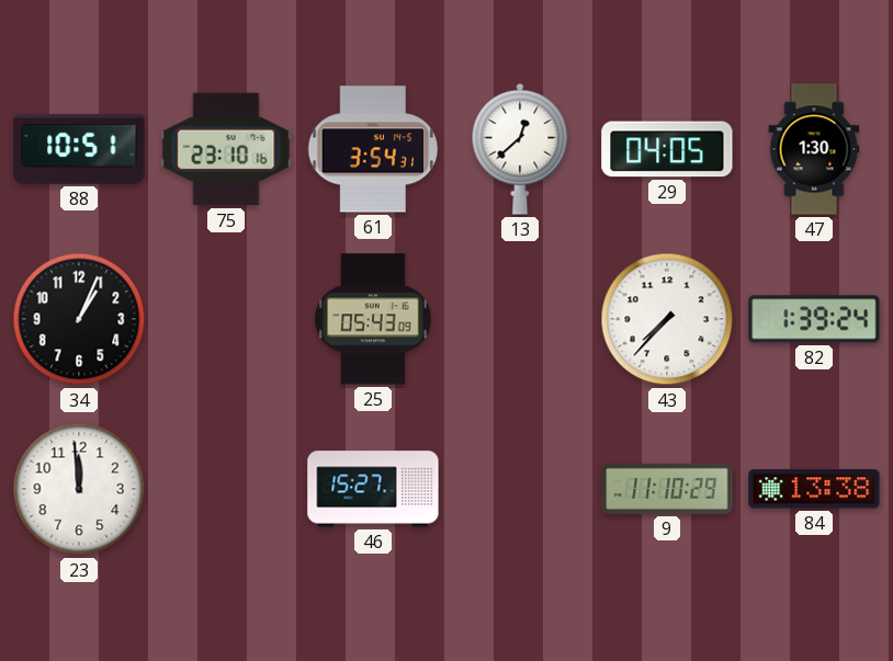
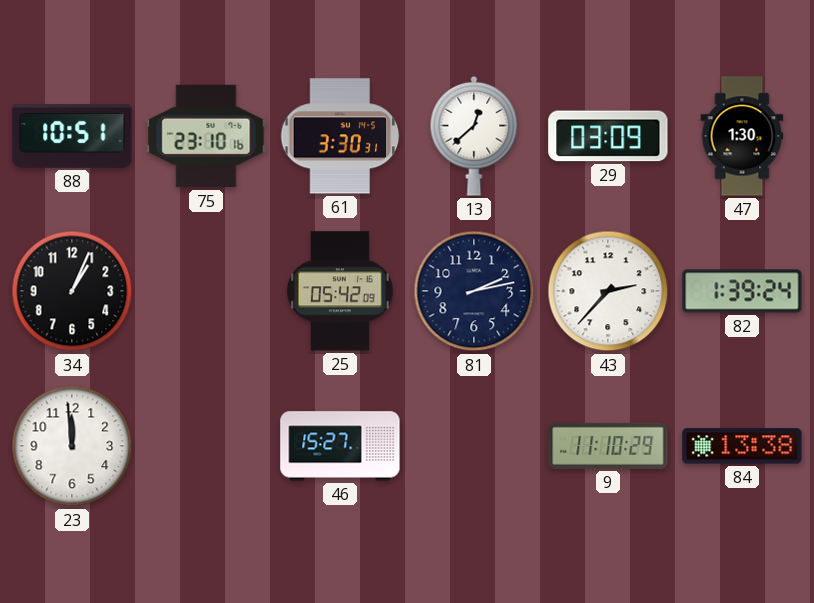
61: 3:54 -> 3:30 (340, 136)
29: 04:05 -> 03:09 (608, 136)
25: 05:43 -> 05:42 (341, 291)
81: none -> 2:13 (474, 291)
43: 7:37 -> 2:37 (608, 291)
